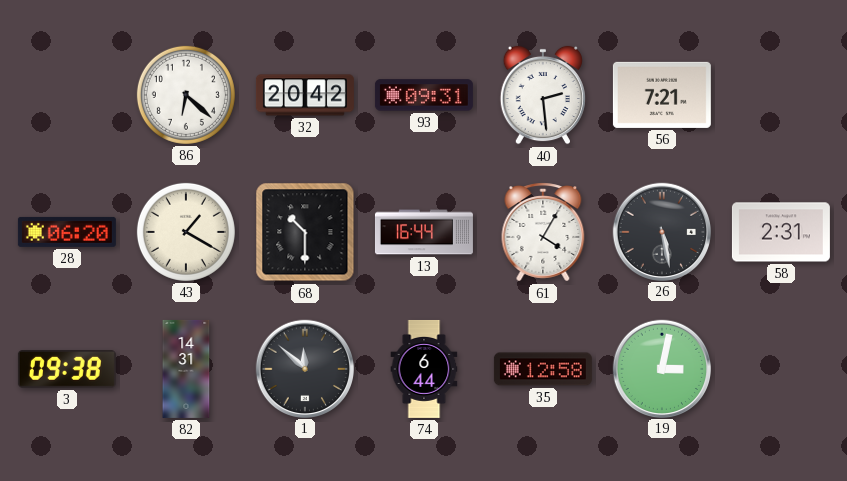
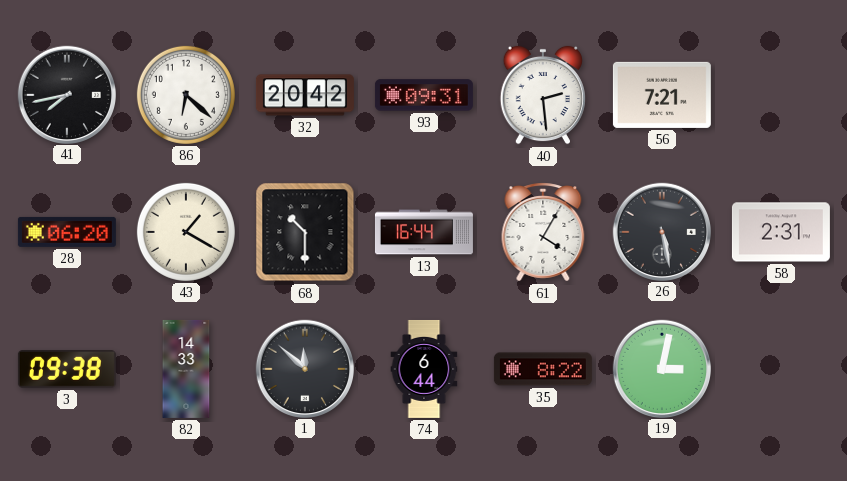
41: none -> 7:43 (66, 94)
82: 14:31 -> 14:33 (186, 369)
35: 12:58 -> 8:22 (543, 369)
